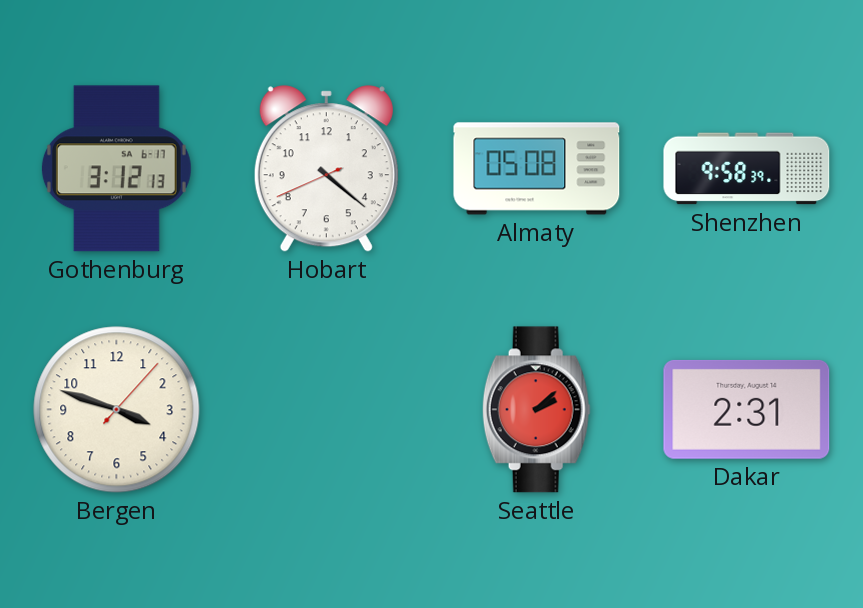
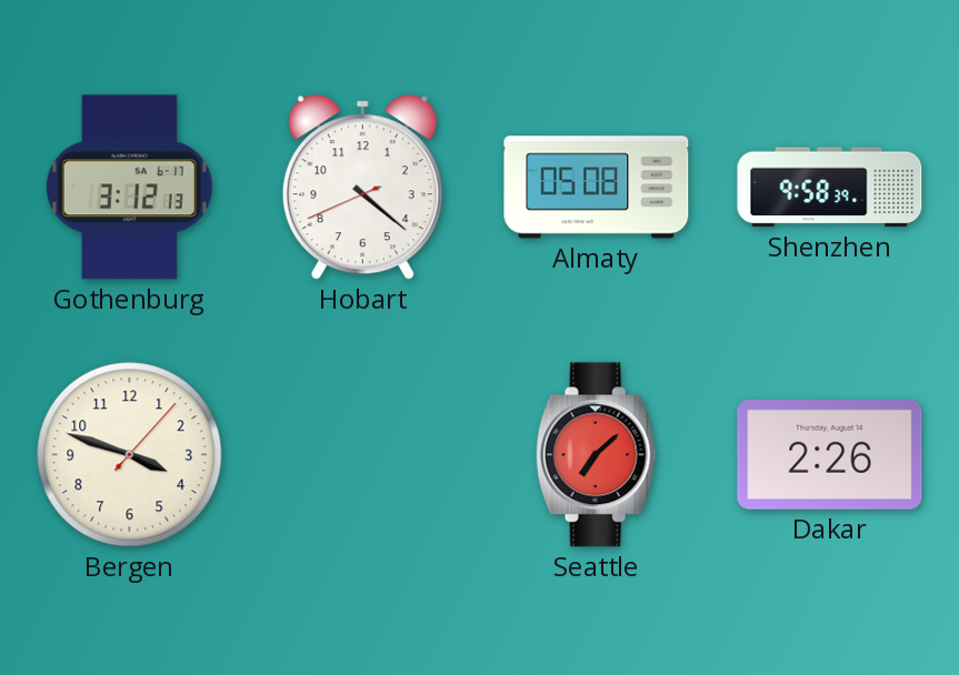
Seattle: 2:08 -> 7:08 (596, 455)
Dakar: 2:31 -> 2:26 (830, 454)
